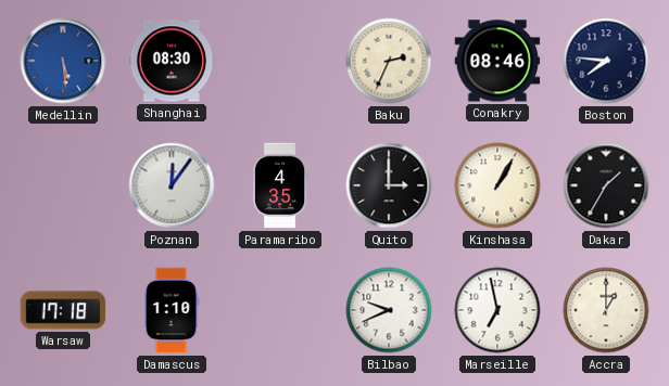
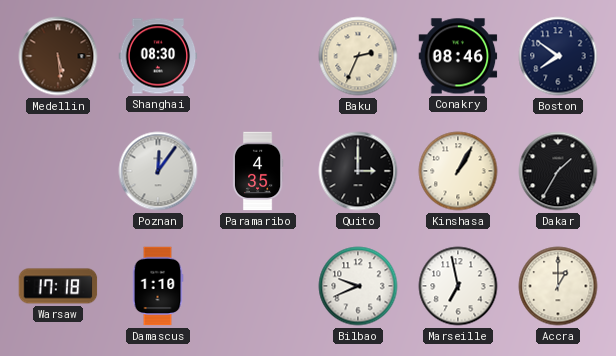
Medellin dial: blue -> brown (58, 56)
Boston: 7:46 -> 7:51 (558, 56)
